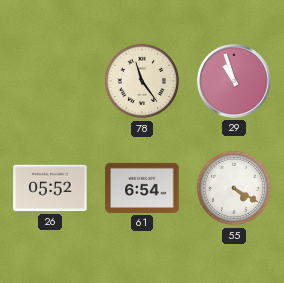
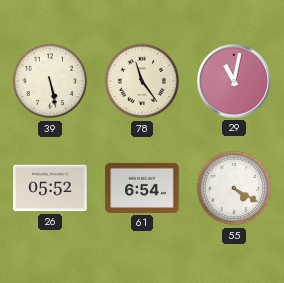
39: none -> 5:28 (50, 81)
29: 10:57 -> 11:02 (234, 81)
